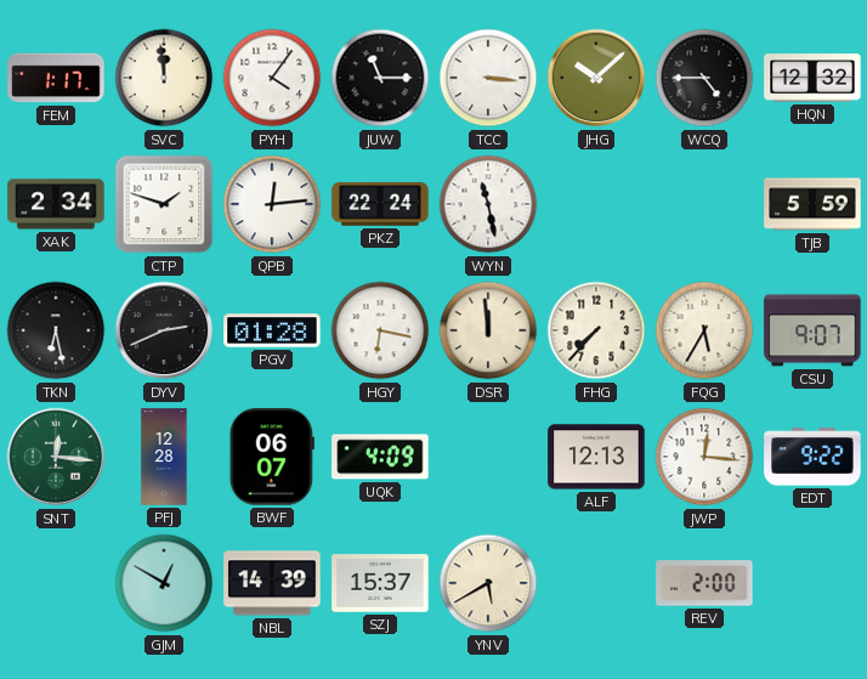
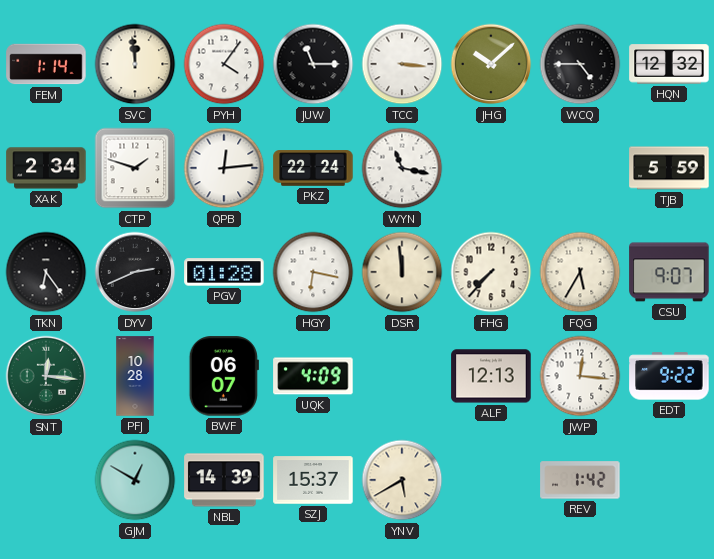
FEM: 1:17 -> 1:14 (46, 64)
WYN: 11:28 -> 11:17 (402, 168)
TKN: 6:28 -> 6:24 (46, 272)
PFJ: 12:28 -> 10:28 (135, 376)
REV: 2:00 -> 1:42 (580, 480)
